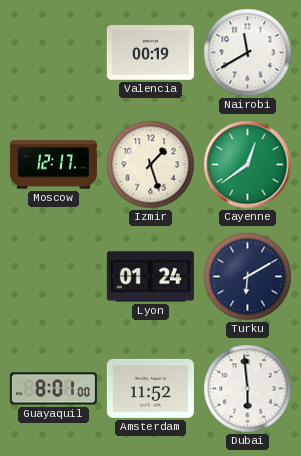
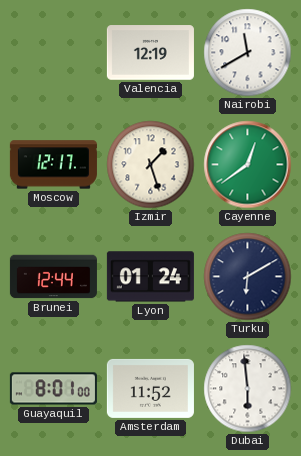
Valencia: 00:19 -> 12:19 (150, 53)
Brunei: none -> 12:44 (53, 277)
